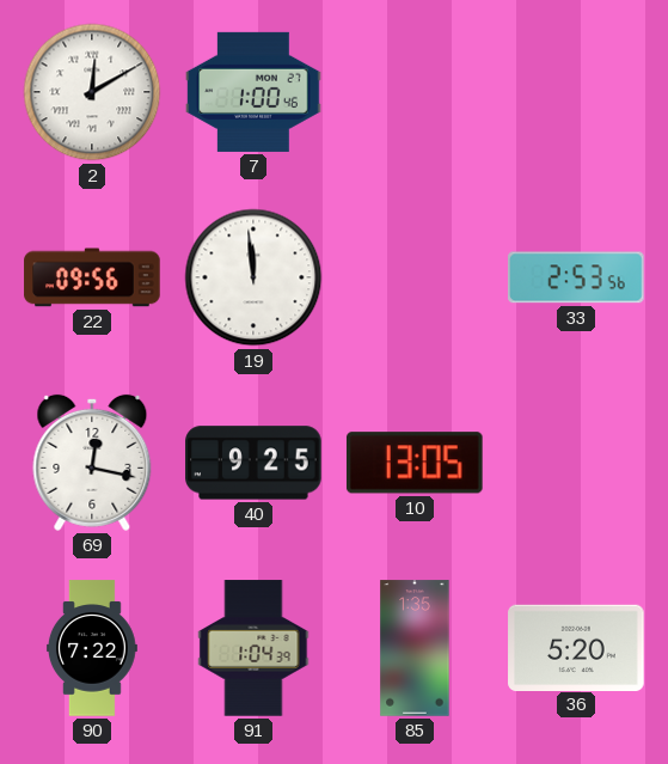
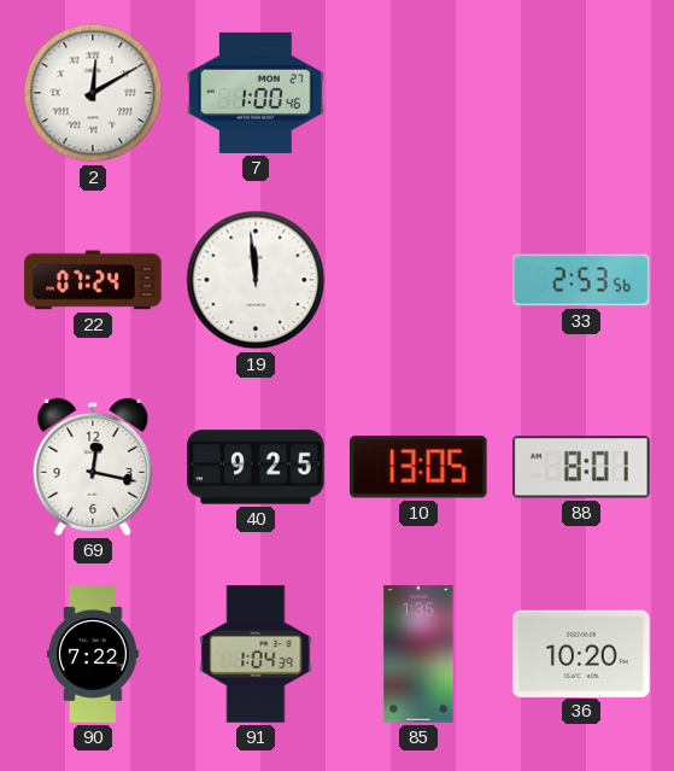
22: 09:56 -> 07:24 (93, 280)
88: none -> 8:01 (582, 467)
36: 5:20 -> 10:20 (581, 653)
